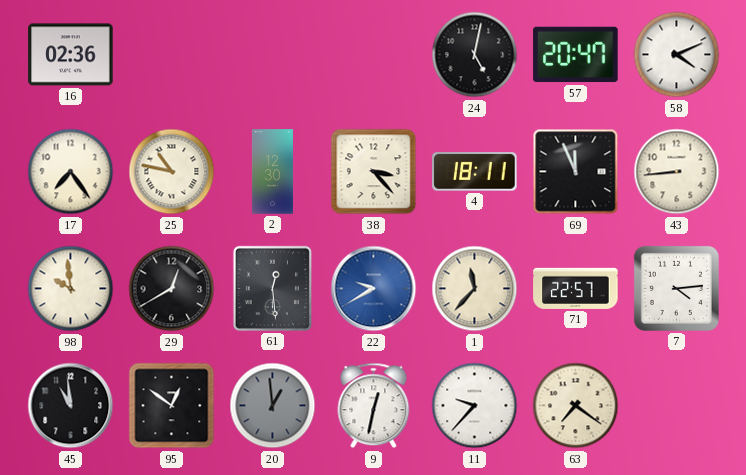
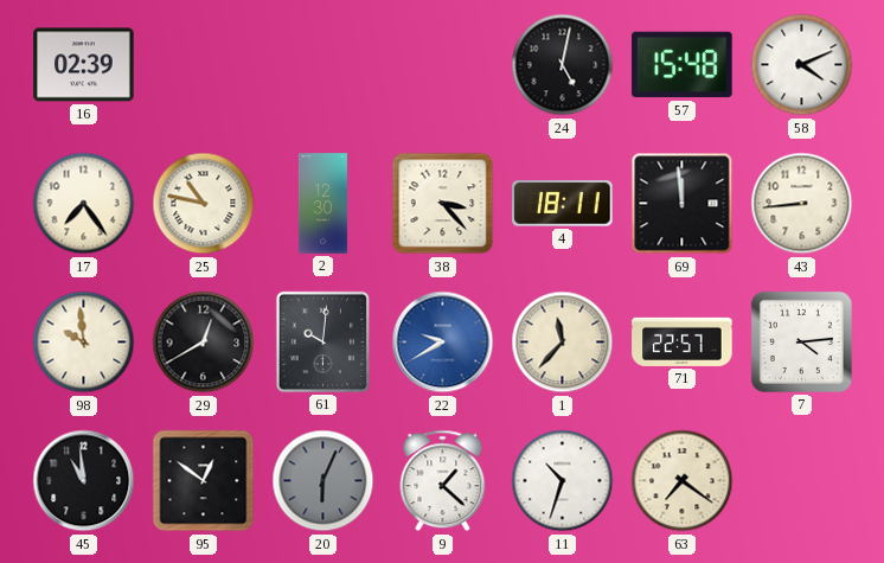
16: 02:36 -> 02:39 (84, 65)
57: 20:47 -> 15:48 (683, 65)
69: 11:56 -> 11:59 (683, 204)
61: 12:29 -> 10:01 (322, 341)
20: 12:59 -> 6:04 (324, 481)
9: 12:32 -> 1:22 (443, 481)
11: 9:37 -> 10:33 (563, 481)
